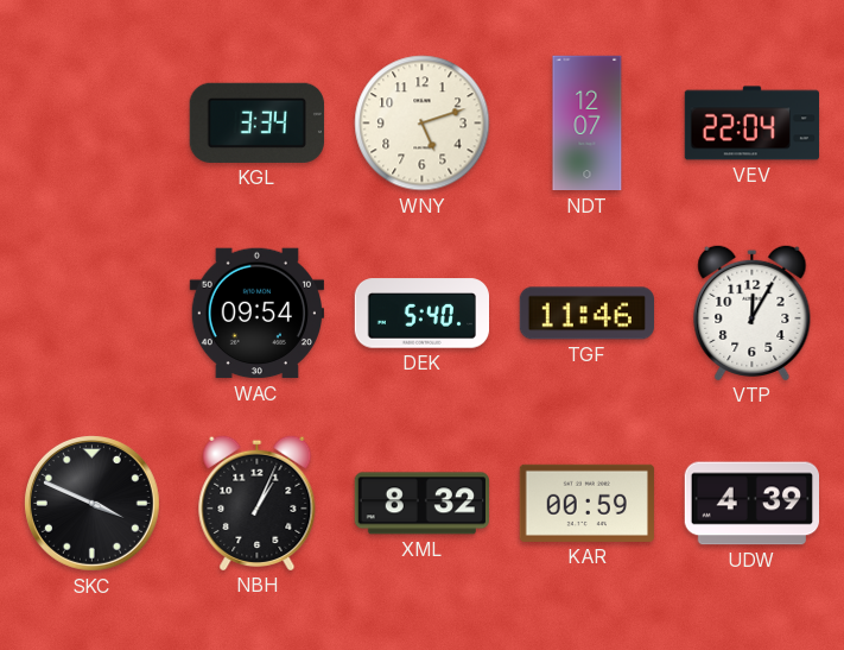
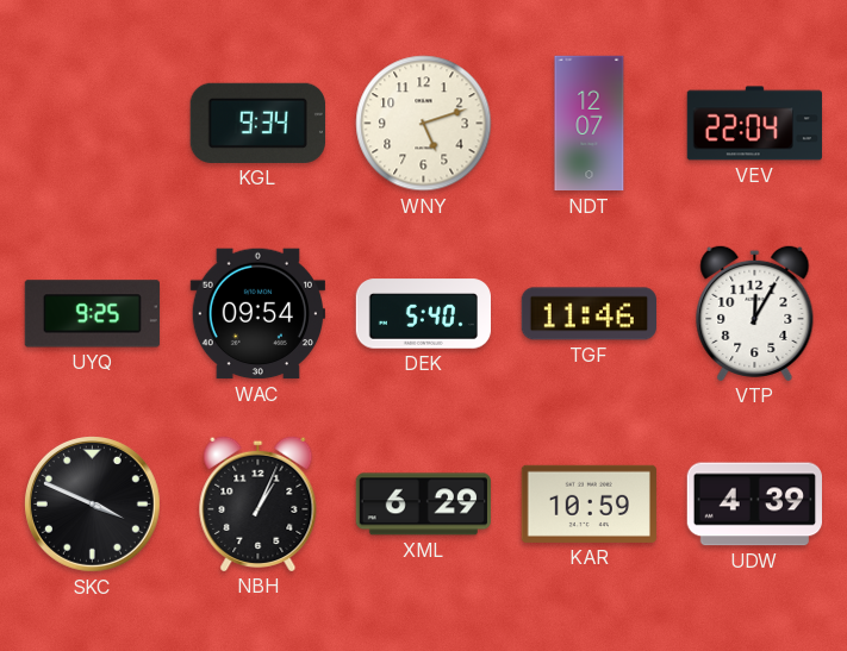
KGL: 3:34 -> 9:34 (257, 123)
UYQ: none -> 9:25 (92, 314)
XML: 8:32 -> 6:29 (423, 505)
KAR: 00:59 -> 10:59 (588, 503)
